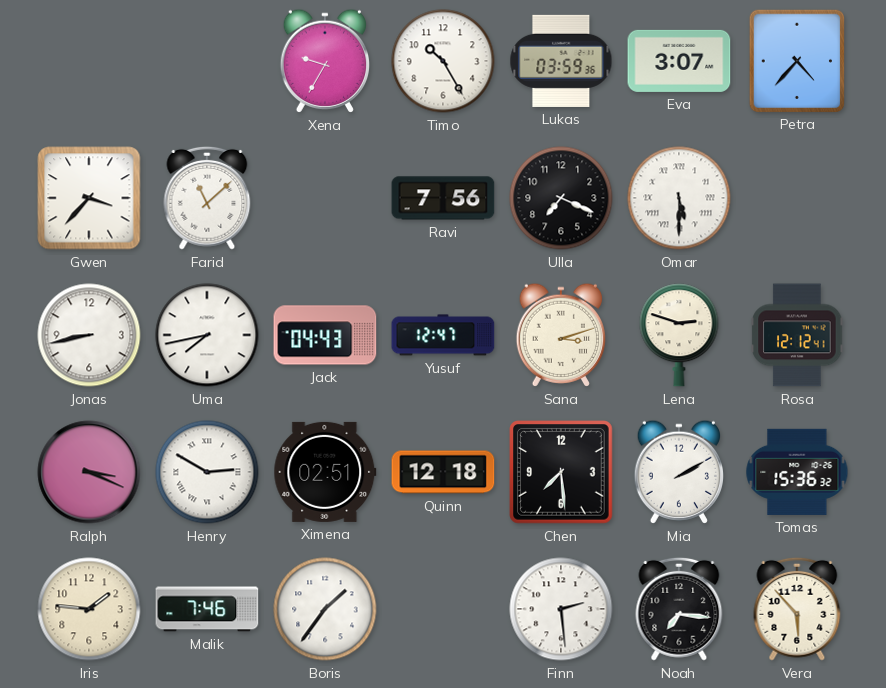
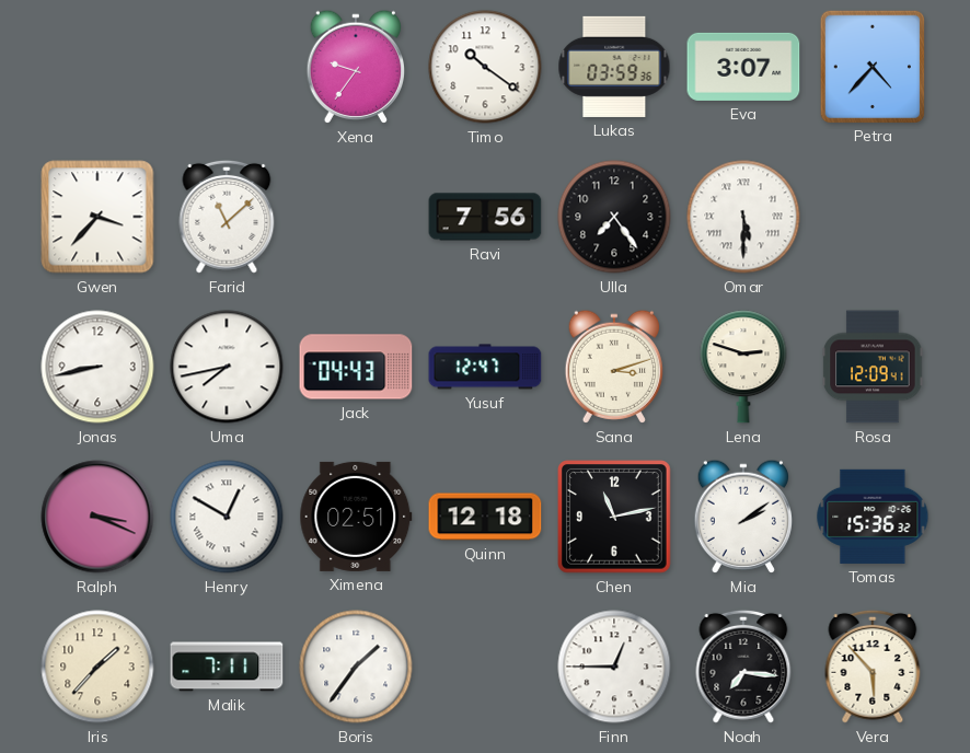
Xena: 9:35 -> 9:36 (355, 67)
Timo: 10:25 -> 10:21 (485, 67)
Ulla: 7:19 -> 7:24 (614, 217)
Rosa: 12:12 -> 12:09 (873, 367)
Henry: 2:50 -> 12:50 (227, 517)
Chen: 7:29 -> 11:13 (614, 517)
Mia: 2:10 -> 2:09 (742, 517)
Iris: 1:46 -> 1:37 (97, 667)
Malik: 7:46 -> 7:11 (227, 667)
Finn: 2:29 -> 12:45 (614, 667)
